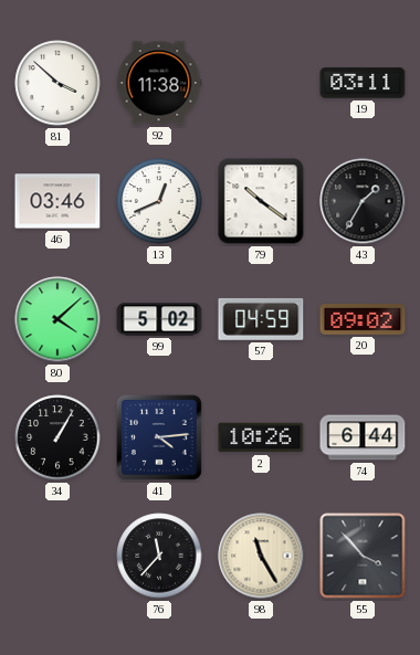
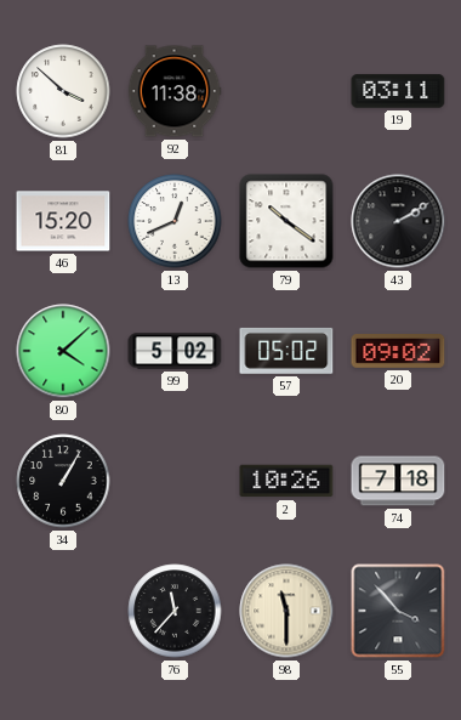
46: 03:46 -> 15:20 (63, 221)
43: 1:35 -> 2:10 (398, 221)
57: 04:59 -> 05:02 (286, 351)
41: 4:14 -> none (159, 437)
74: 6:44 -> 7:18 (398, 481)
98: 11:25 -> 11:30 (286, 611)
